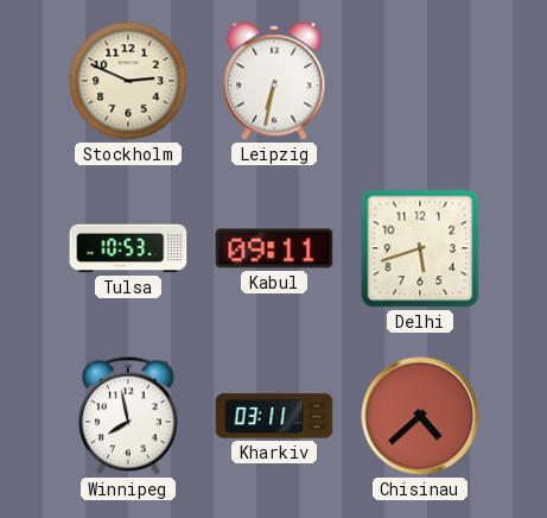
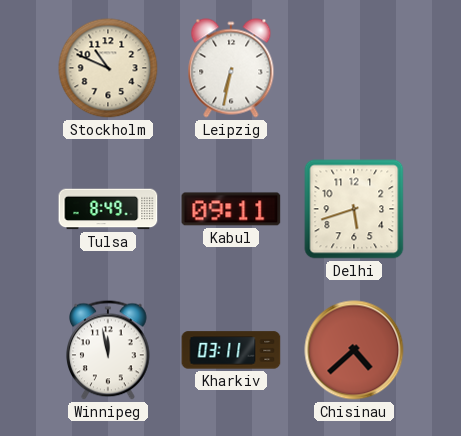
Stockholm: 2:49 -> 10:49 (108, 68)
Tulsa: 10:53 -> 8:49 (108, 209)
Winnipeg: 7:58 -> 11:58 (109, 350)
